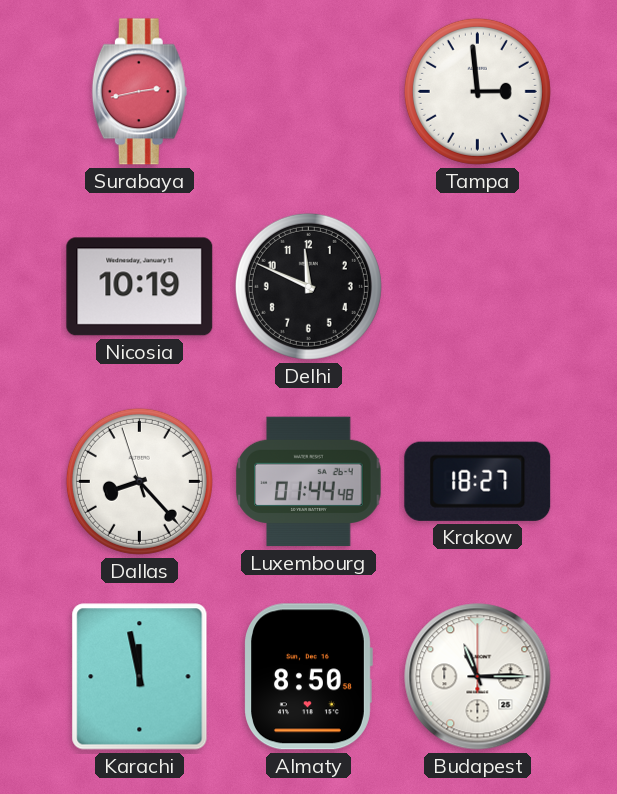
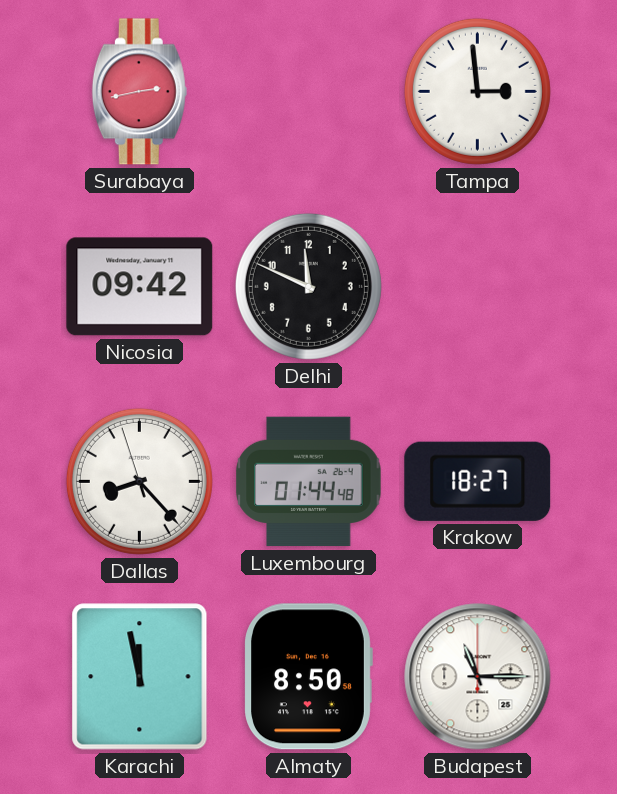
Nicosia: 10:19 -> 09:42 (140, 287)
